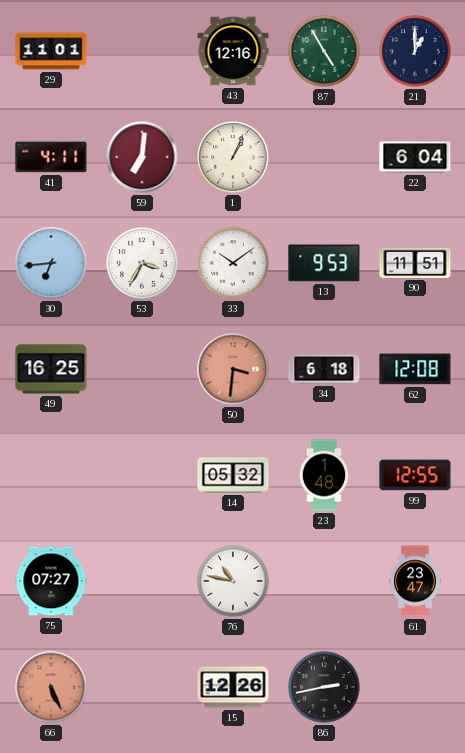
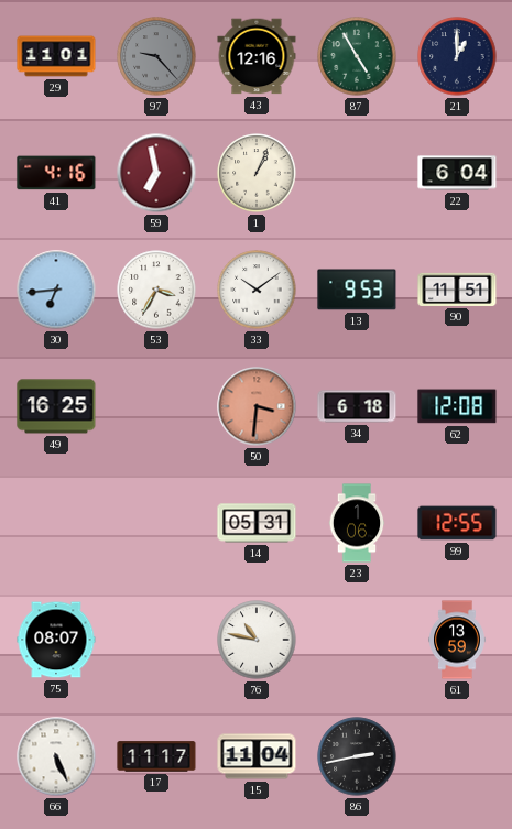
97: none -> 9:23 (156, 56)
41: 4:11 -> 4:16 (56, 173)
59: 7:01 -> 6:58 (156, 173)
14: 05:32 -> 05:31 (257, 523)
23: 1:48 -> 1:06 (357, 523)
75: 07:27 -> 08:07 (56, 640)
61: 23:47 -> 13:59 (457, 640)
66 dial: salmon -> white (56, 756)
17: none -> 11:17 (156, 756)
15: 12:26 -> 11:04 (257, 756)
